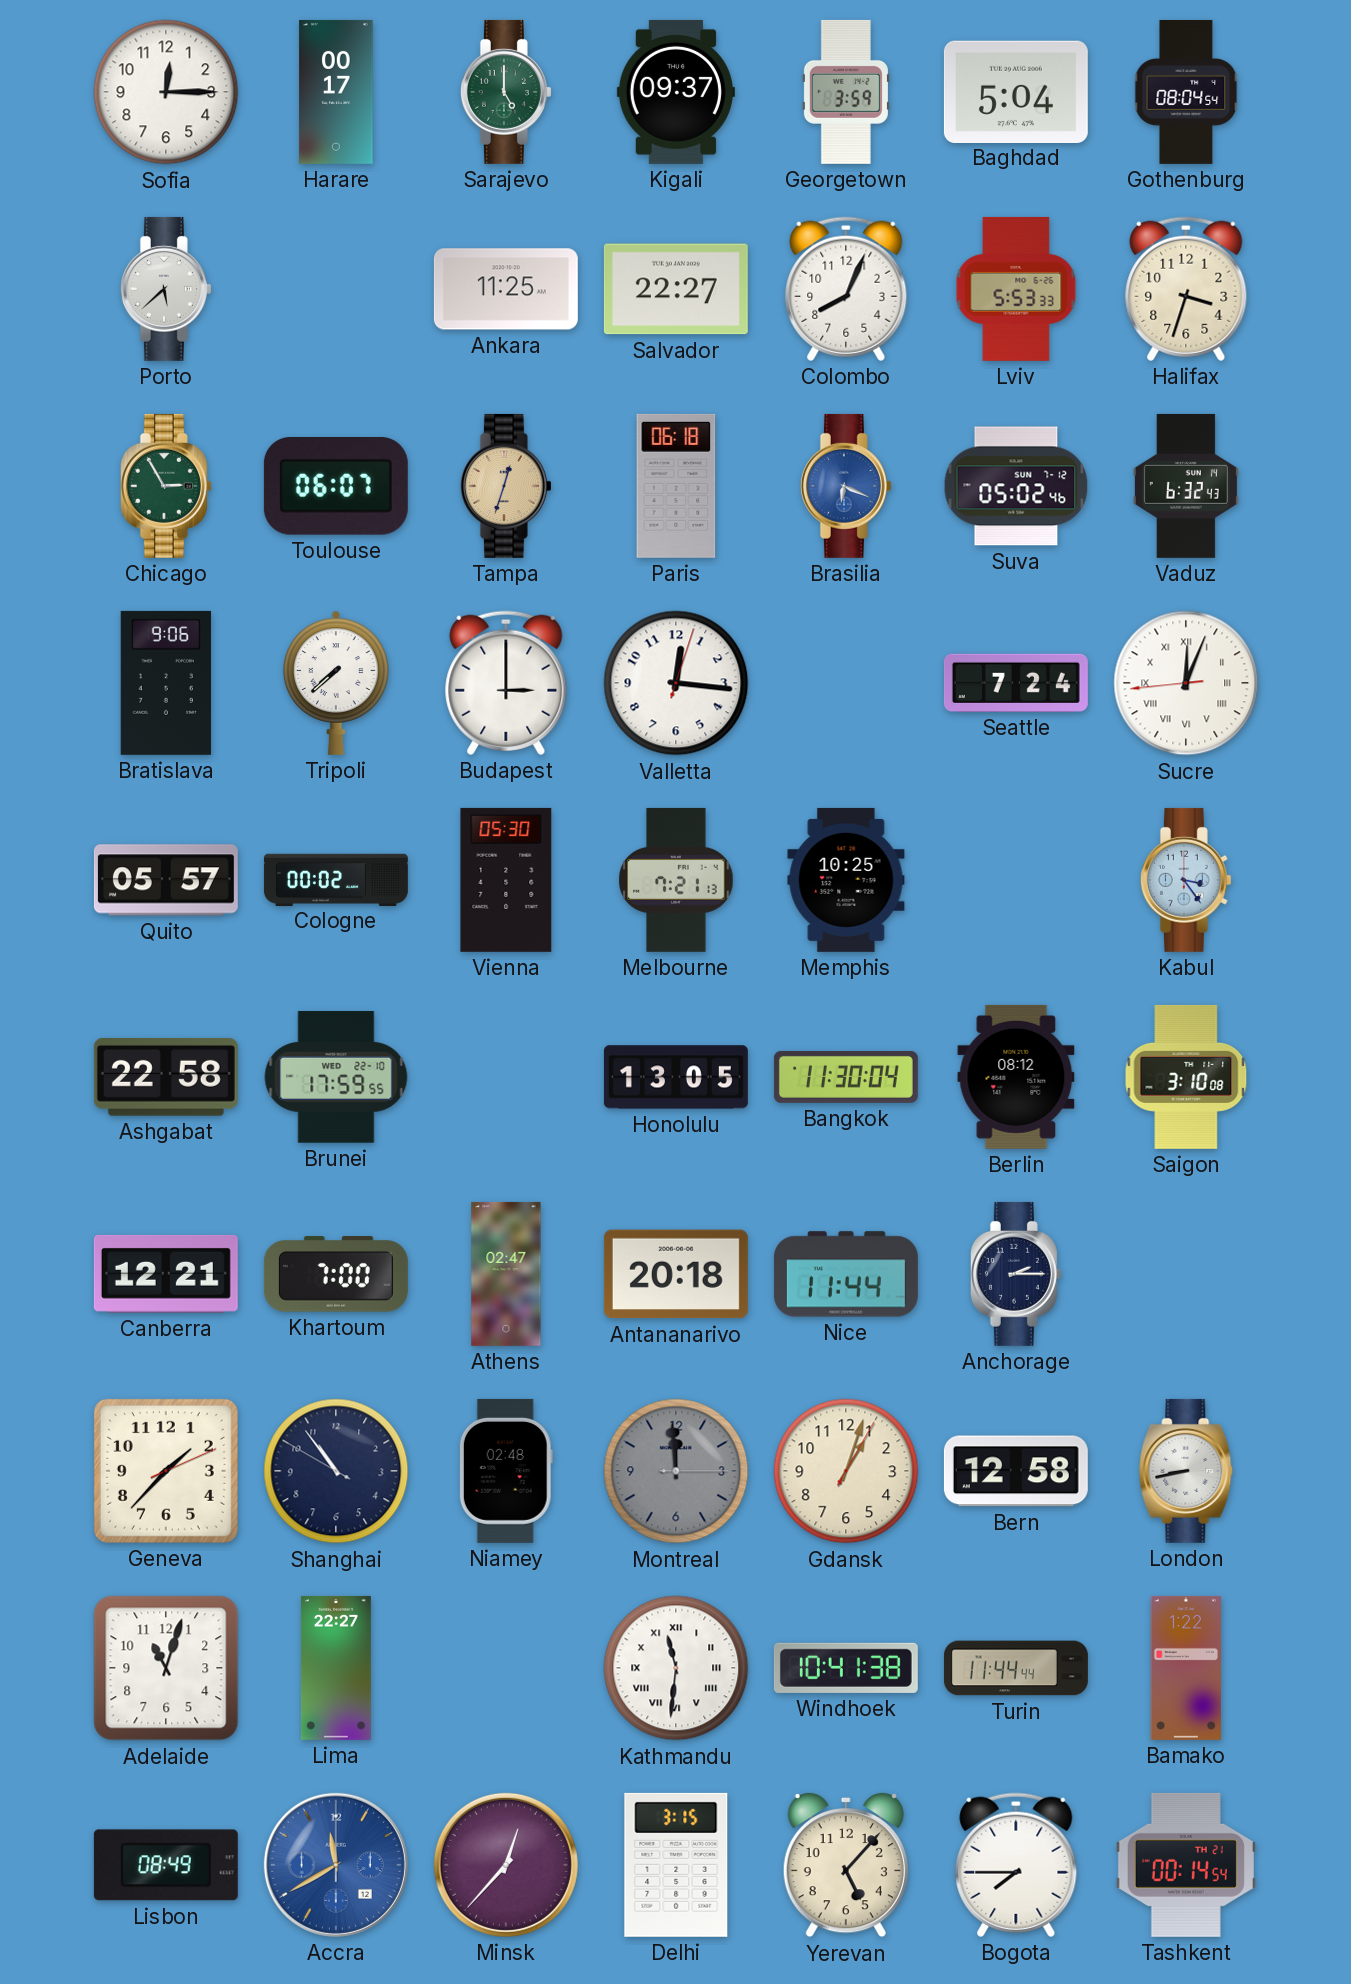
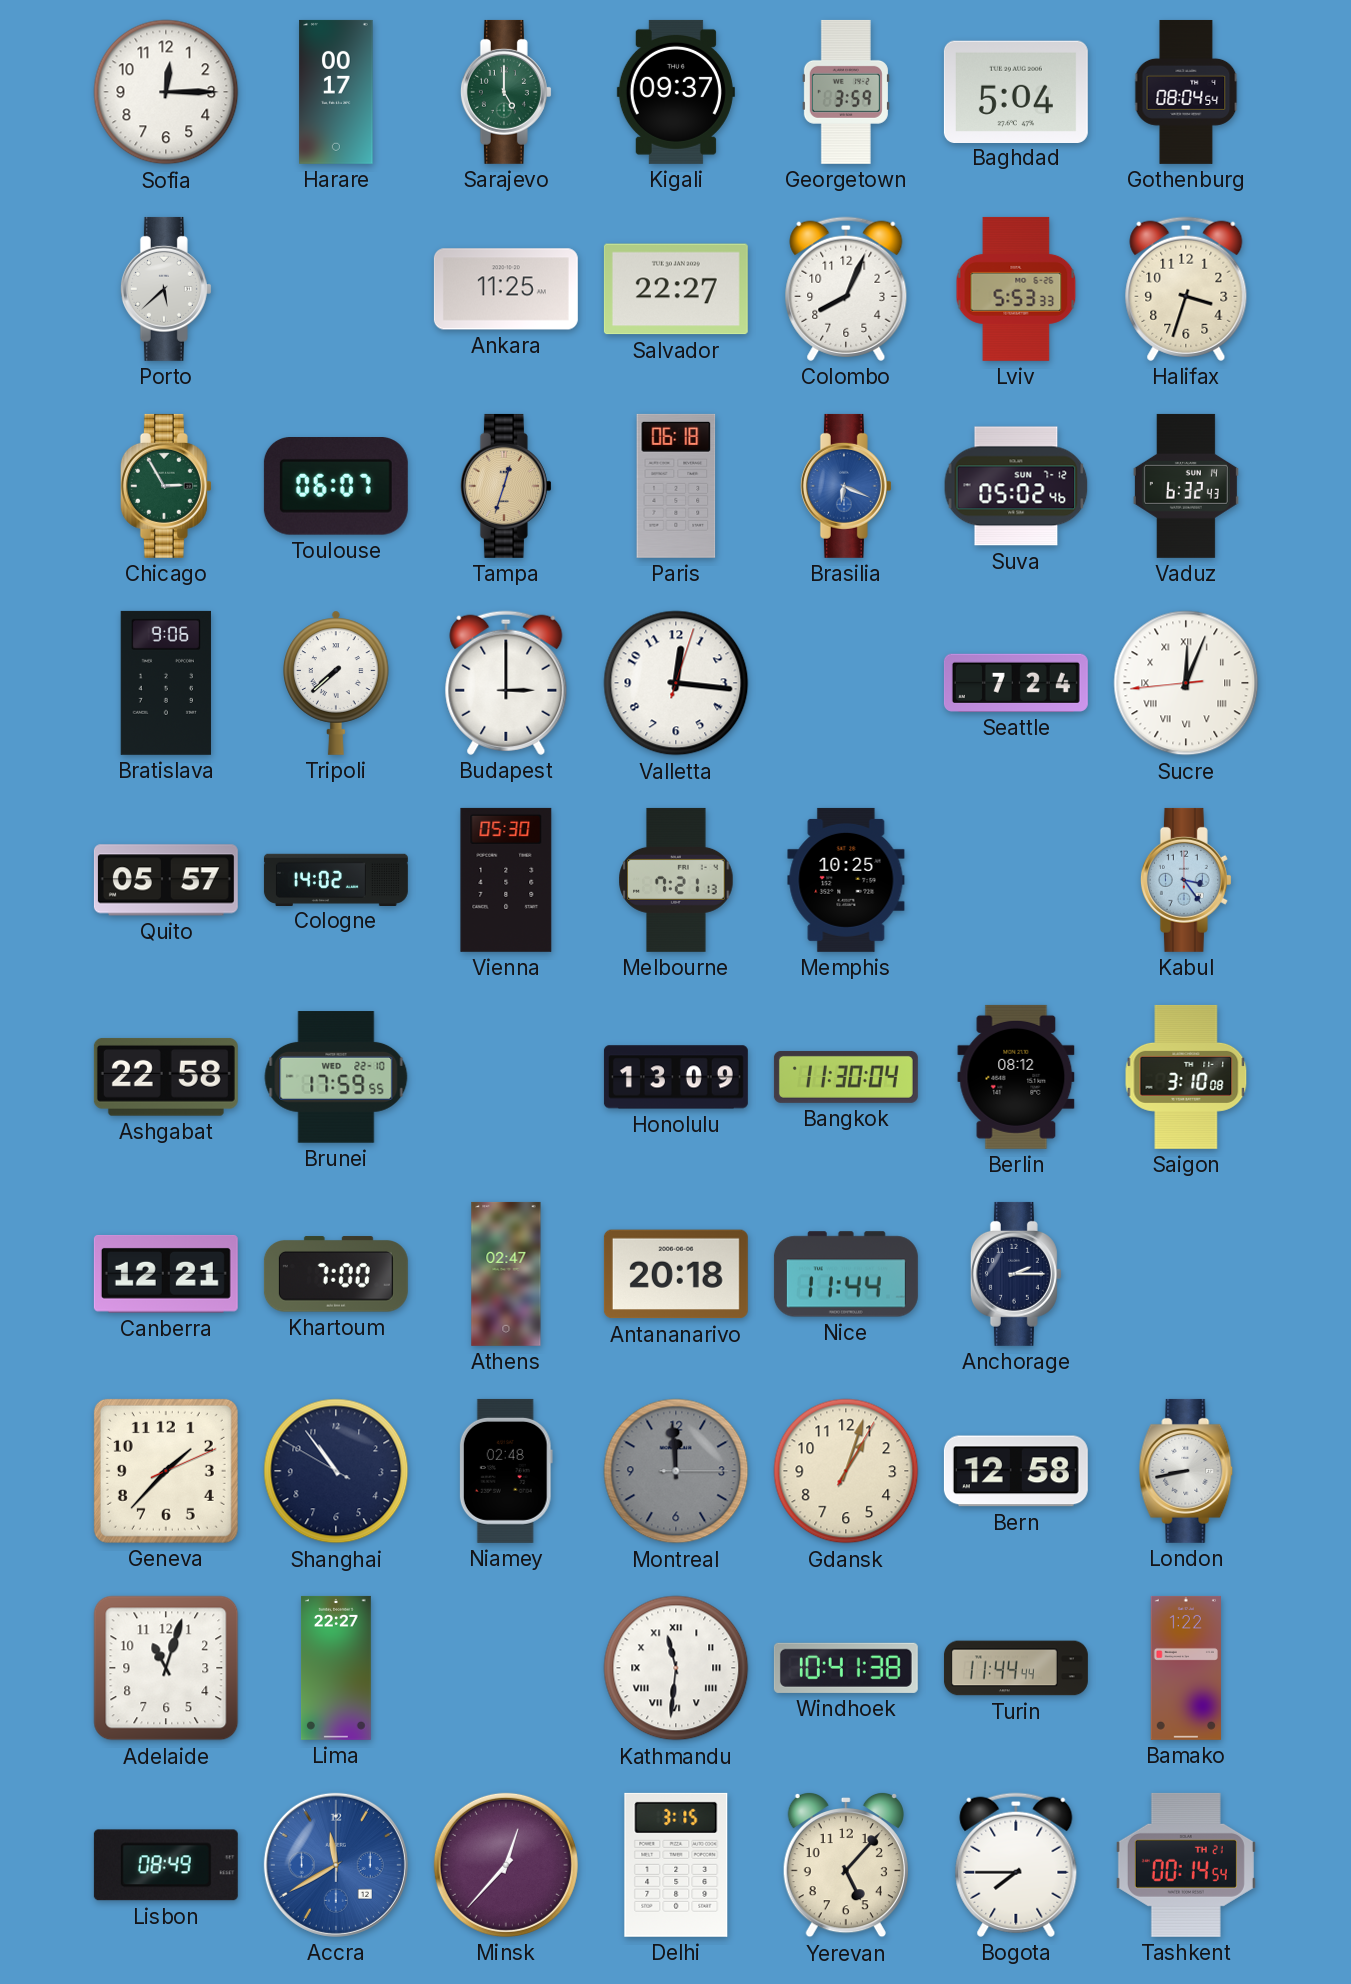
Cologne: 00:02 -> 14:02 (336, 879)
Honolulu: 13:05 -> 13:09 (676, 1077)
